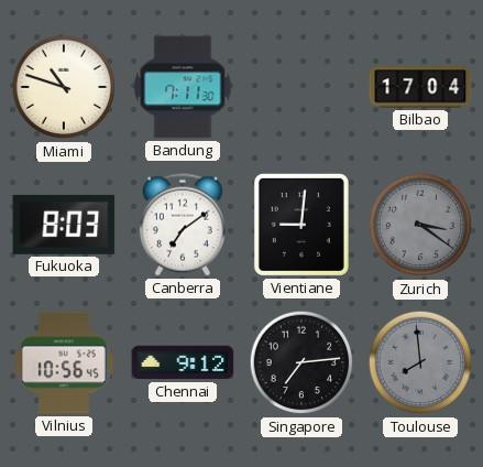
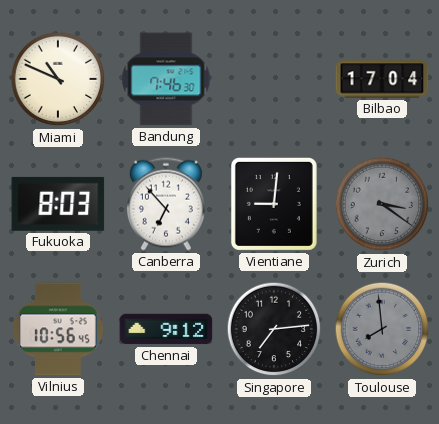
Miami: 10:48 -> 10:49 (58, 79)
Bandung: 7:11 -> 7:46 (166, 79)
Canberra: 7:09 -> 6:53 (166, 204)
